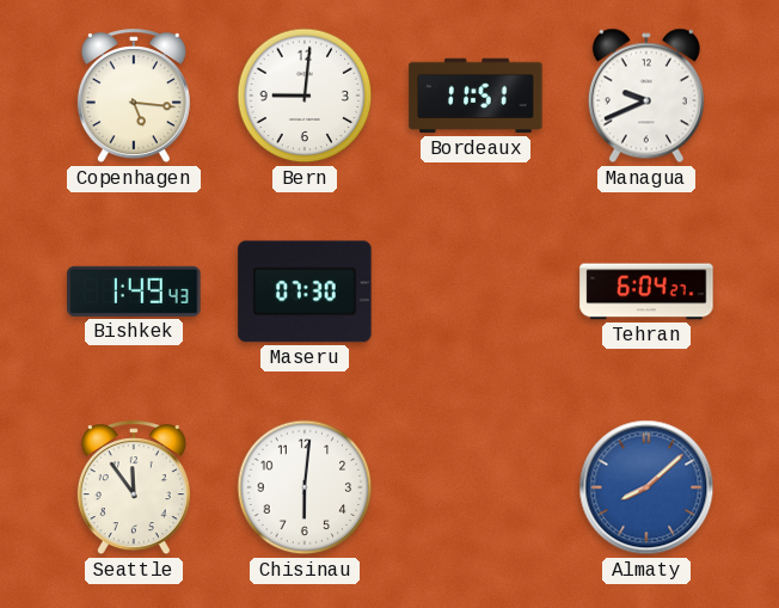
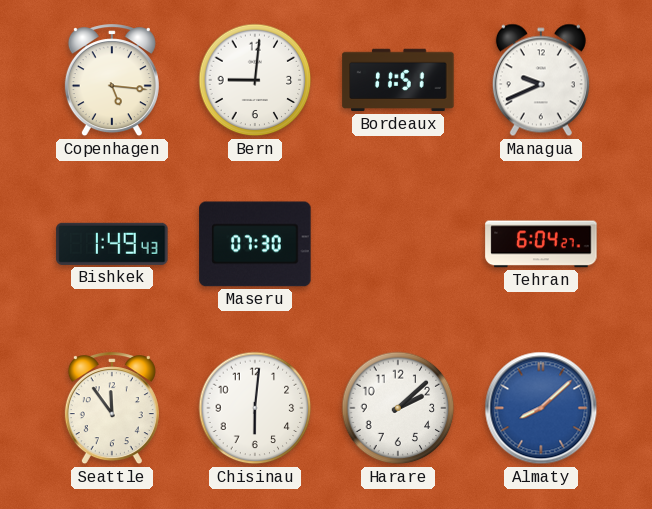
Harare: none -> 2:08 (398, 408)
